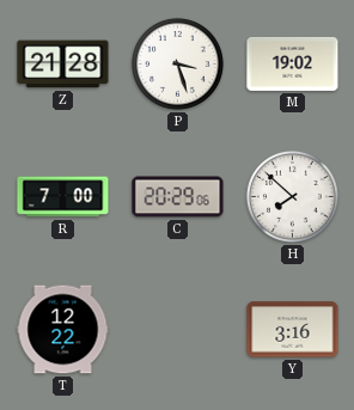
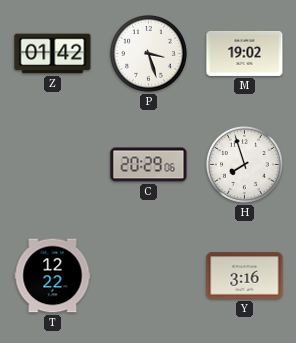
Z: 21:28 -> 01:42 (53, 54)
R: 7:00 -> none (63, 197)
H: 7:52 -> 7:57 (244, 164)
